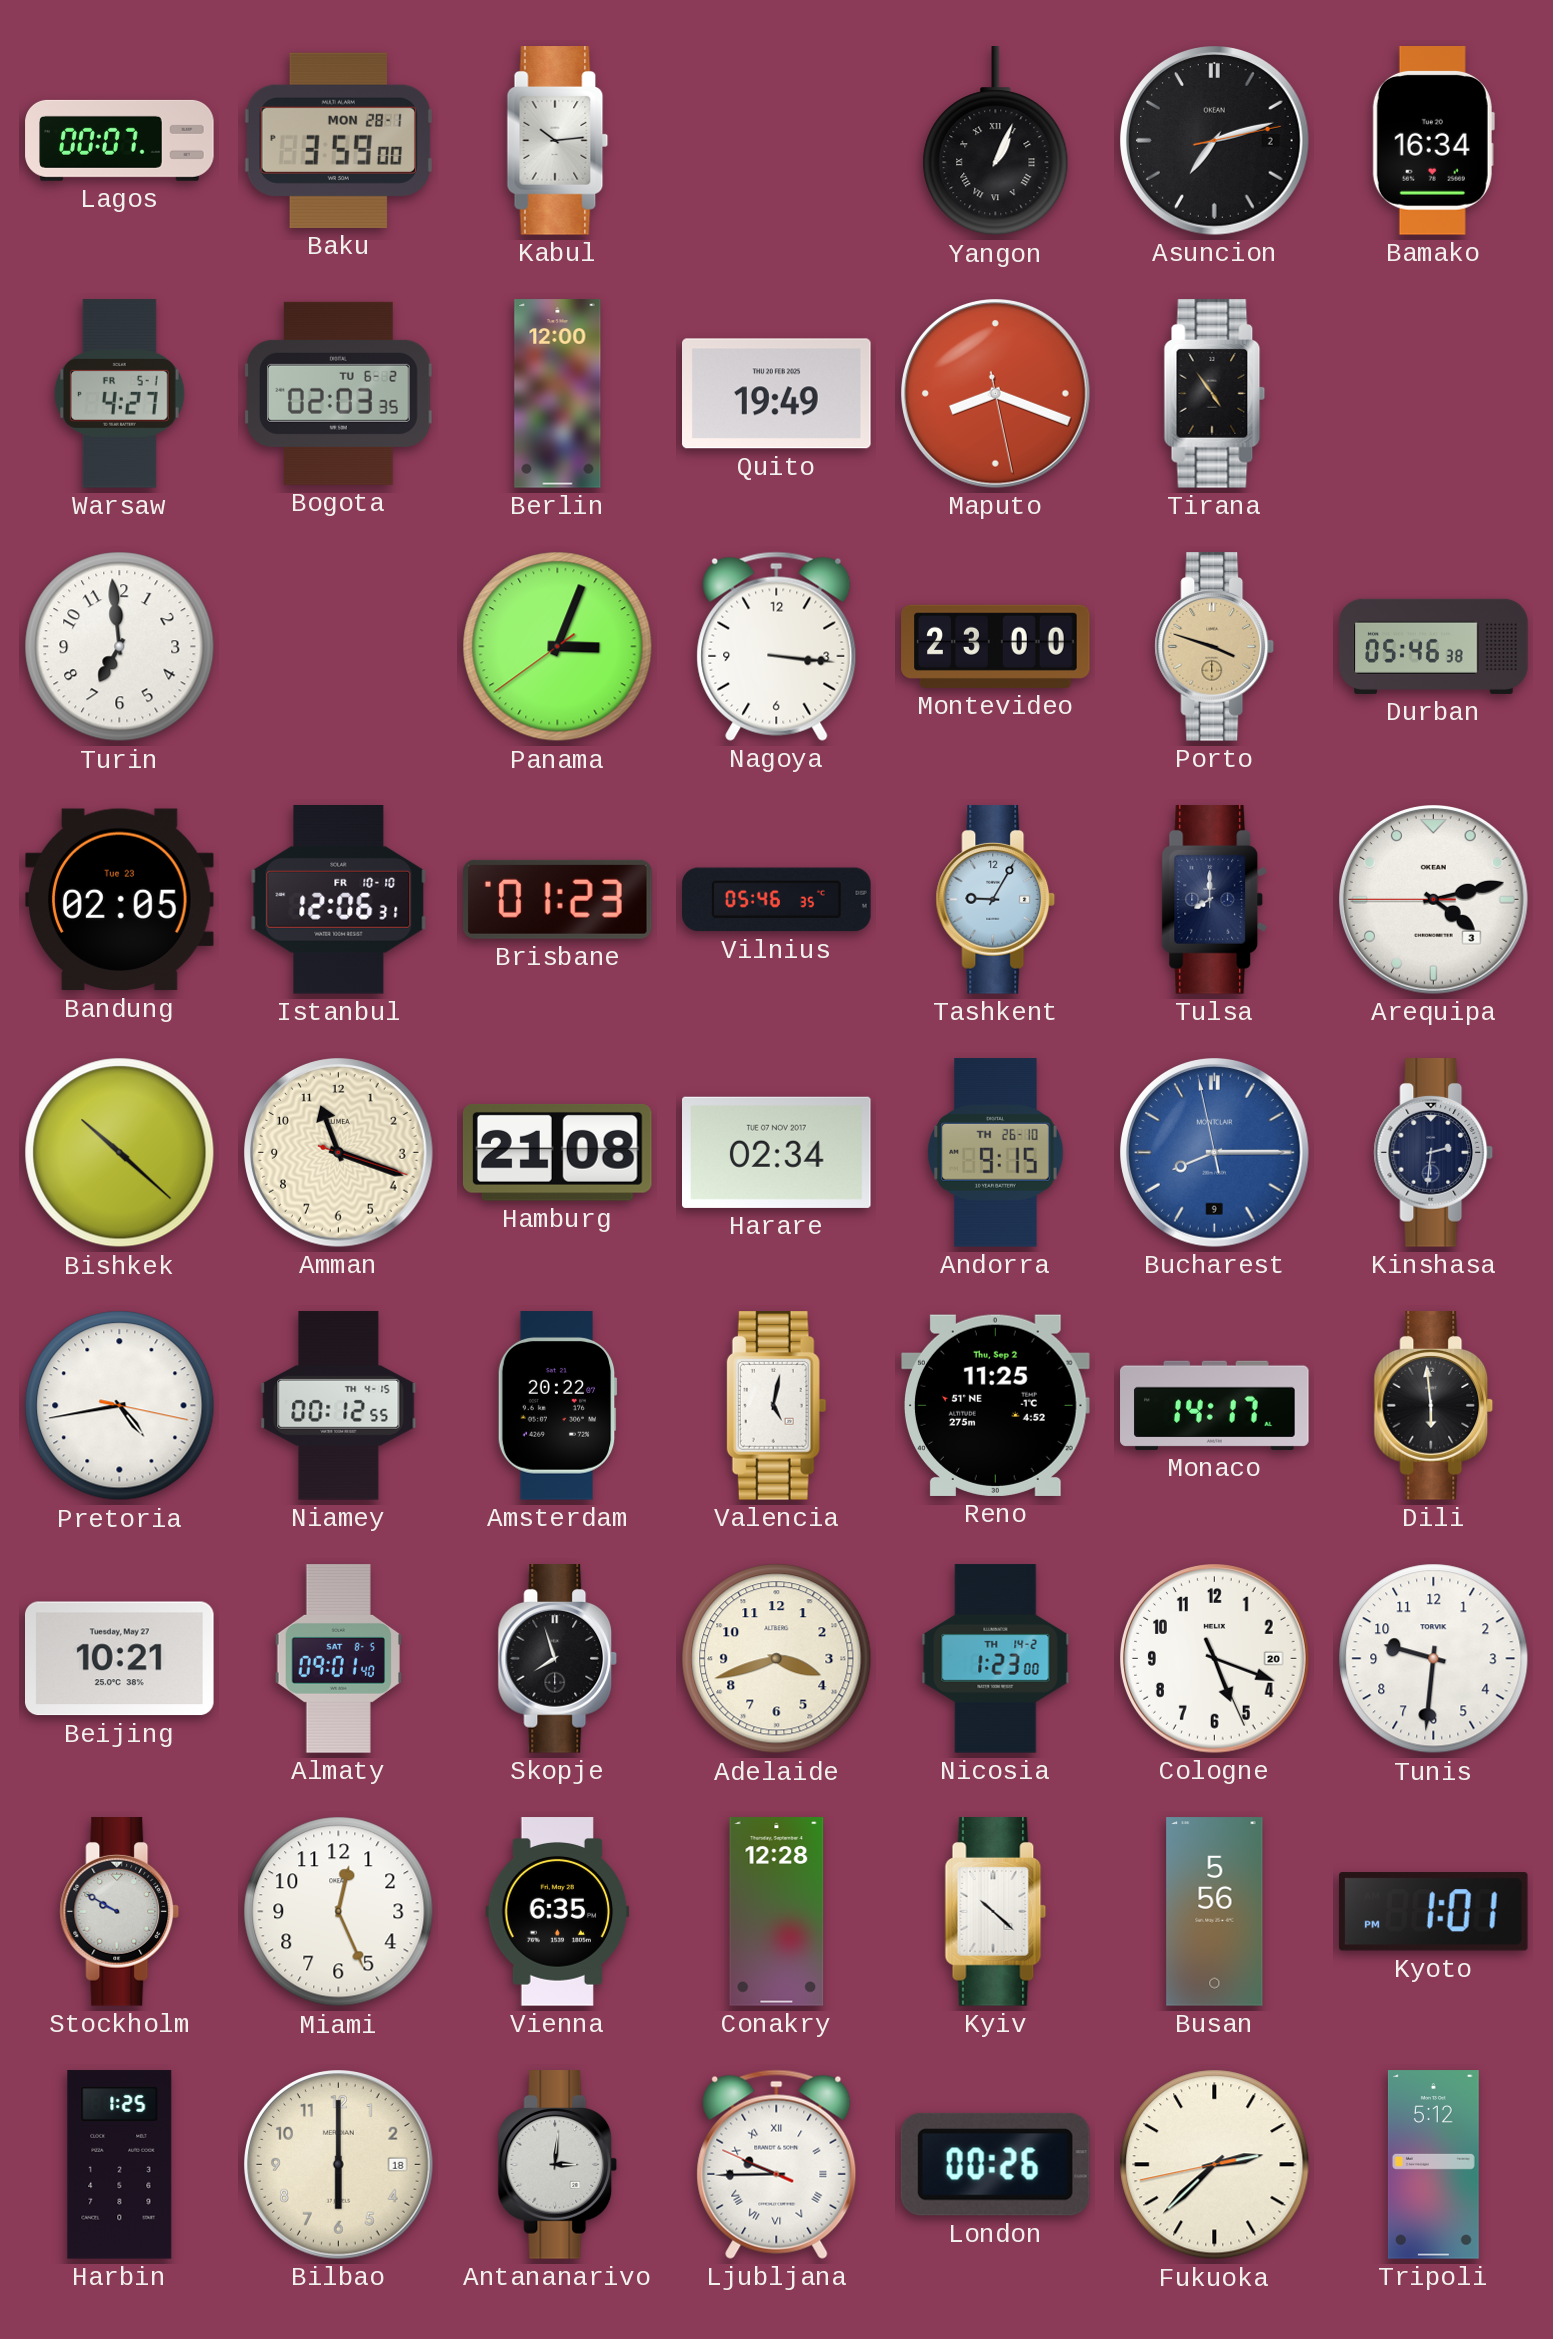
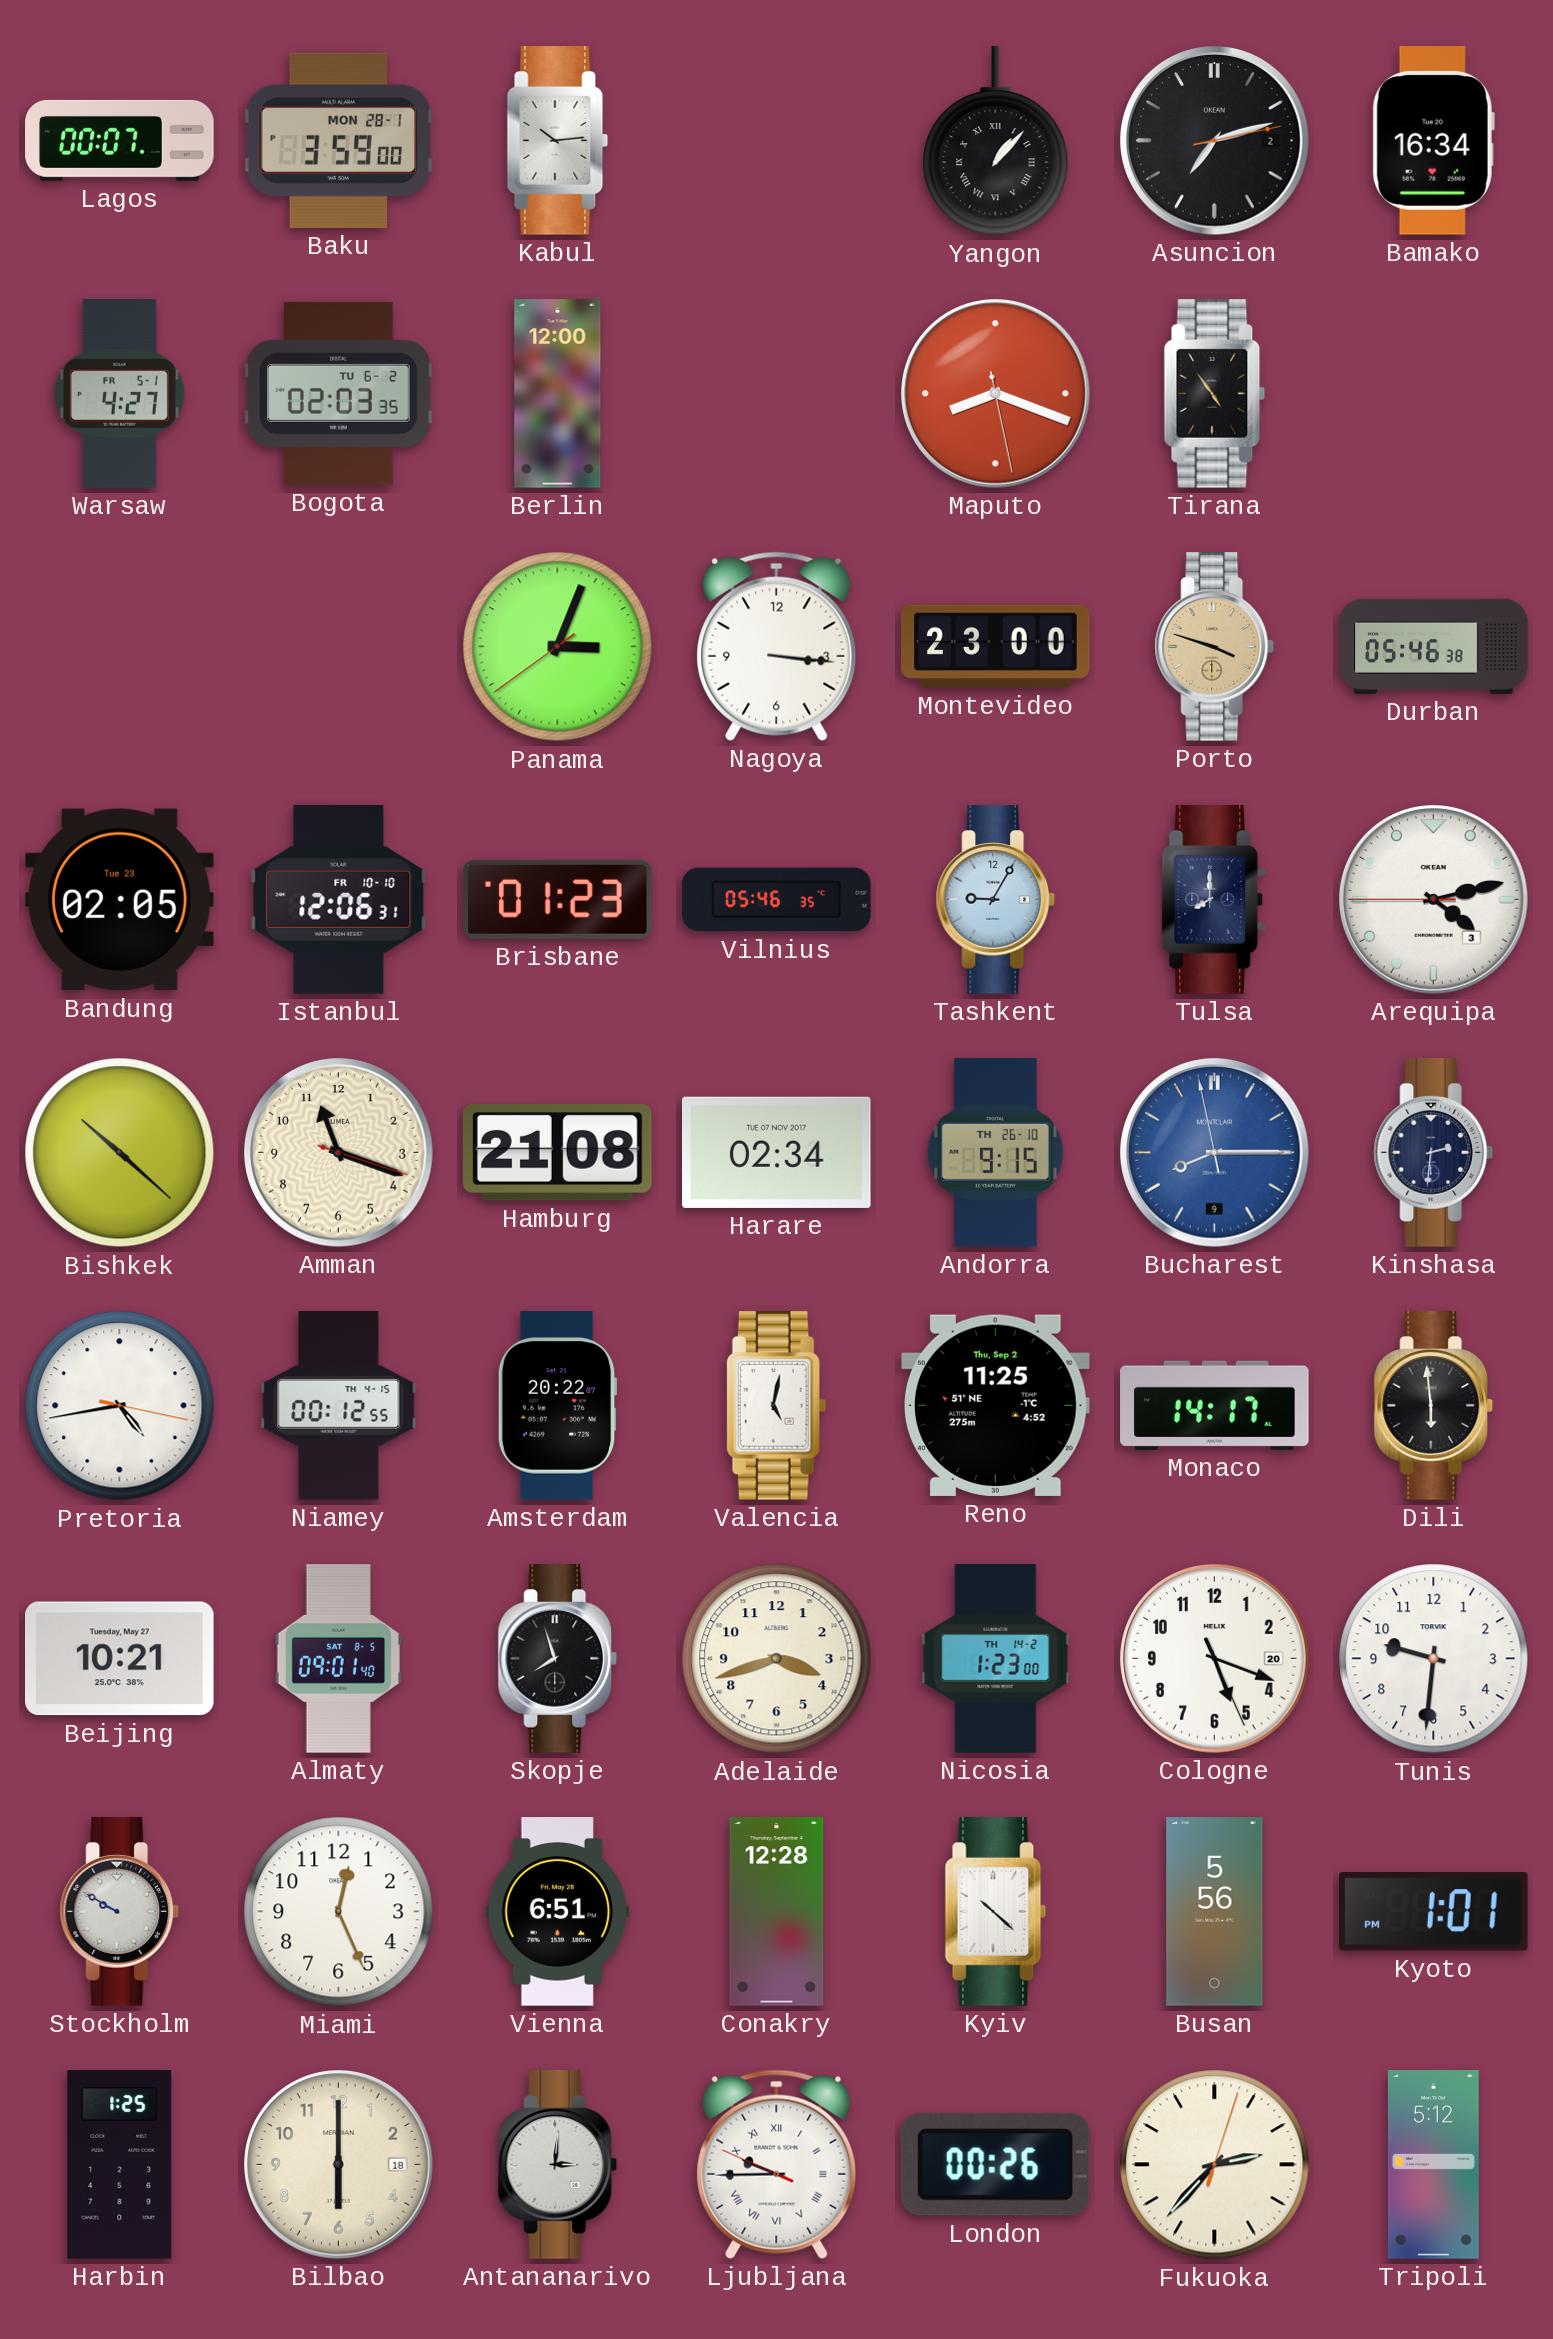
Yangon: 1:04 -> 1:07 (996, 141)
Quito: 19:49 -> none (777, 394)
Turin: 6:59 -> none (120, 647)
Vienna: 6:35 -> 6:51 (558, 1912)
Fukuoka: 2:37:43 -> 2:37:03 (1215, 2165)
